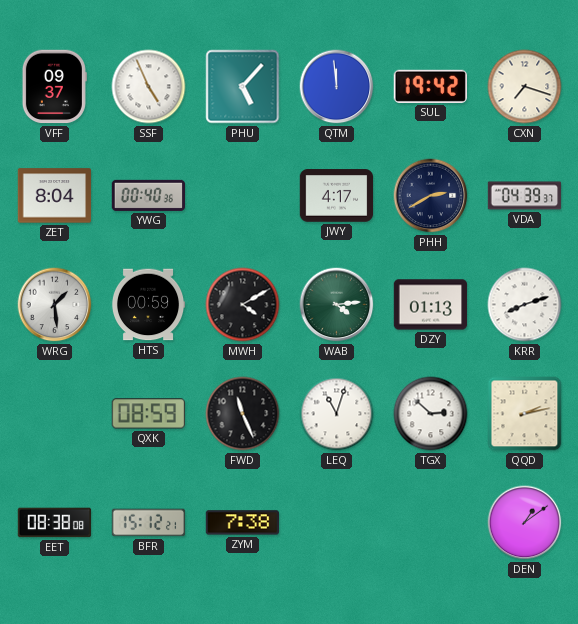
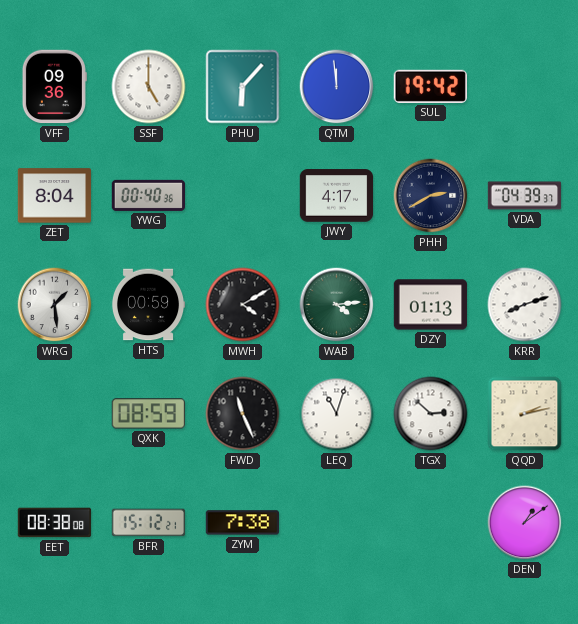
VFF: 09:37 -> 09:36 (54, 87)
SSF: 4:56 -> 5:00 (149, 87)
PHU: 5:07 -> 6:07 (243, 87)
CXN: 7:18 -> none (525, 87)
